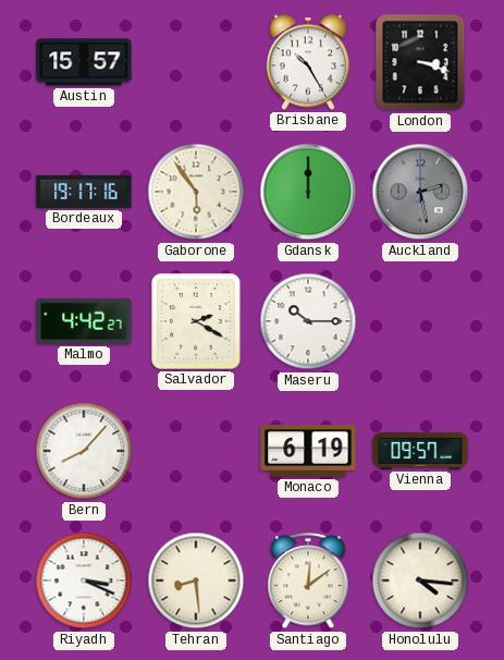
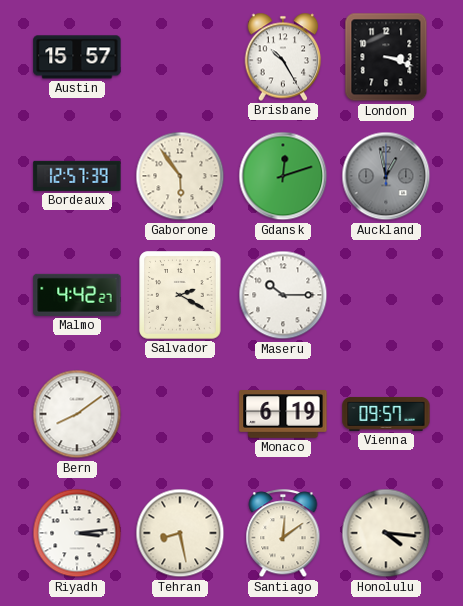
Bordeaux: 19:17 -> 12:57 (77, 176)
Gdansk: 12:00 -> 12:12 (283, 176)
Auckland: 2:28 -> 12:58 (386, 176)
Bern: 8:07 -> 8:09 (77, 414)
Riyadh: 3:19 -> 3:14 (77, 533)
Tehran: 8:29 -> 8:28 (180, 533)
